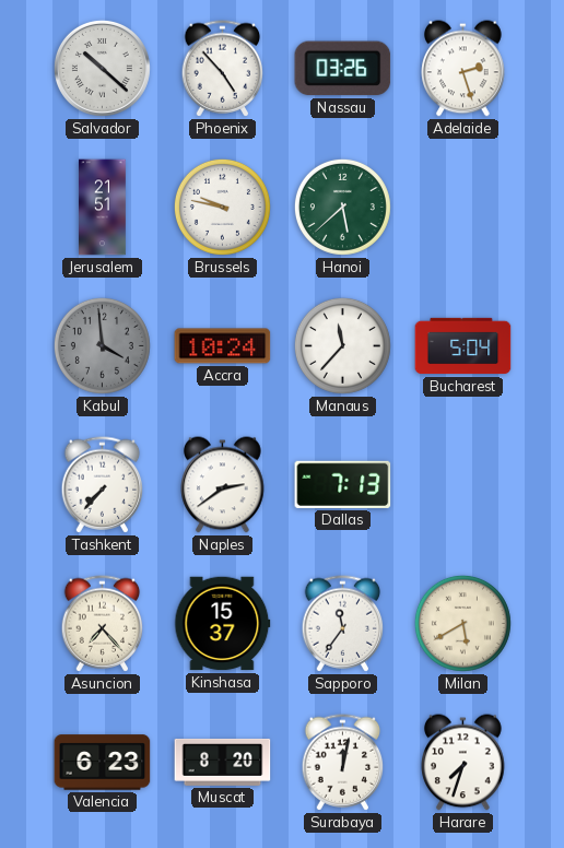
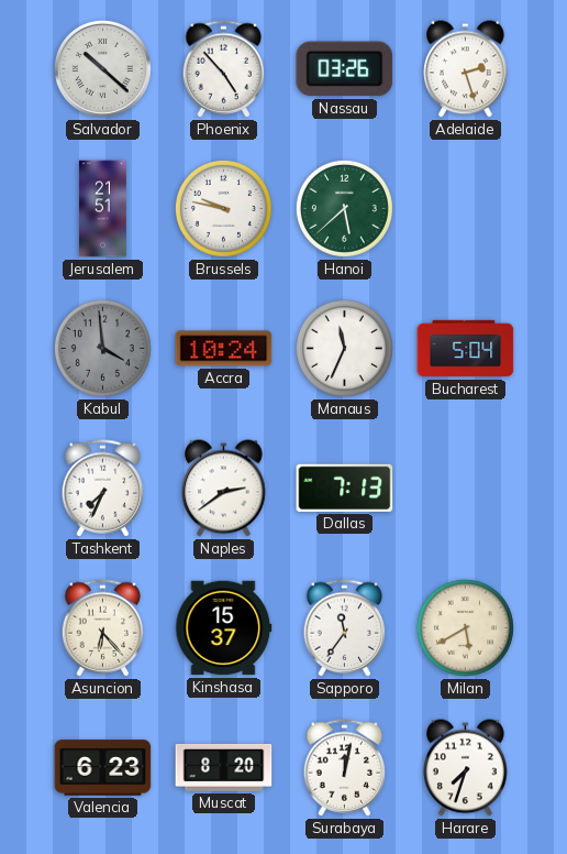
Manaus: 11:37 -> 11:34 (344, 348)
Tashkent: 7:37 -> 7:34 (103, 489)
Asuncion: 7:23 -> 6:23 (103, 628)
